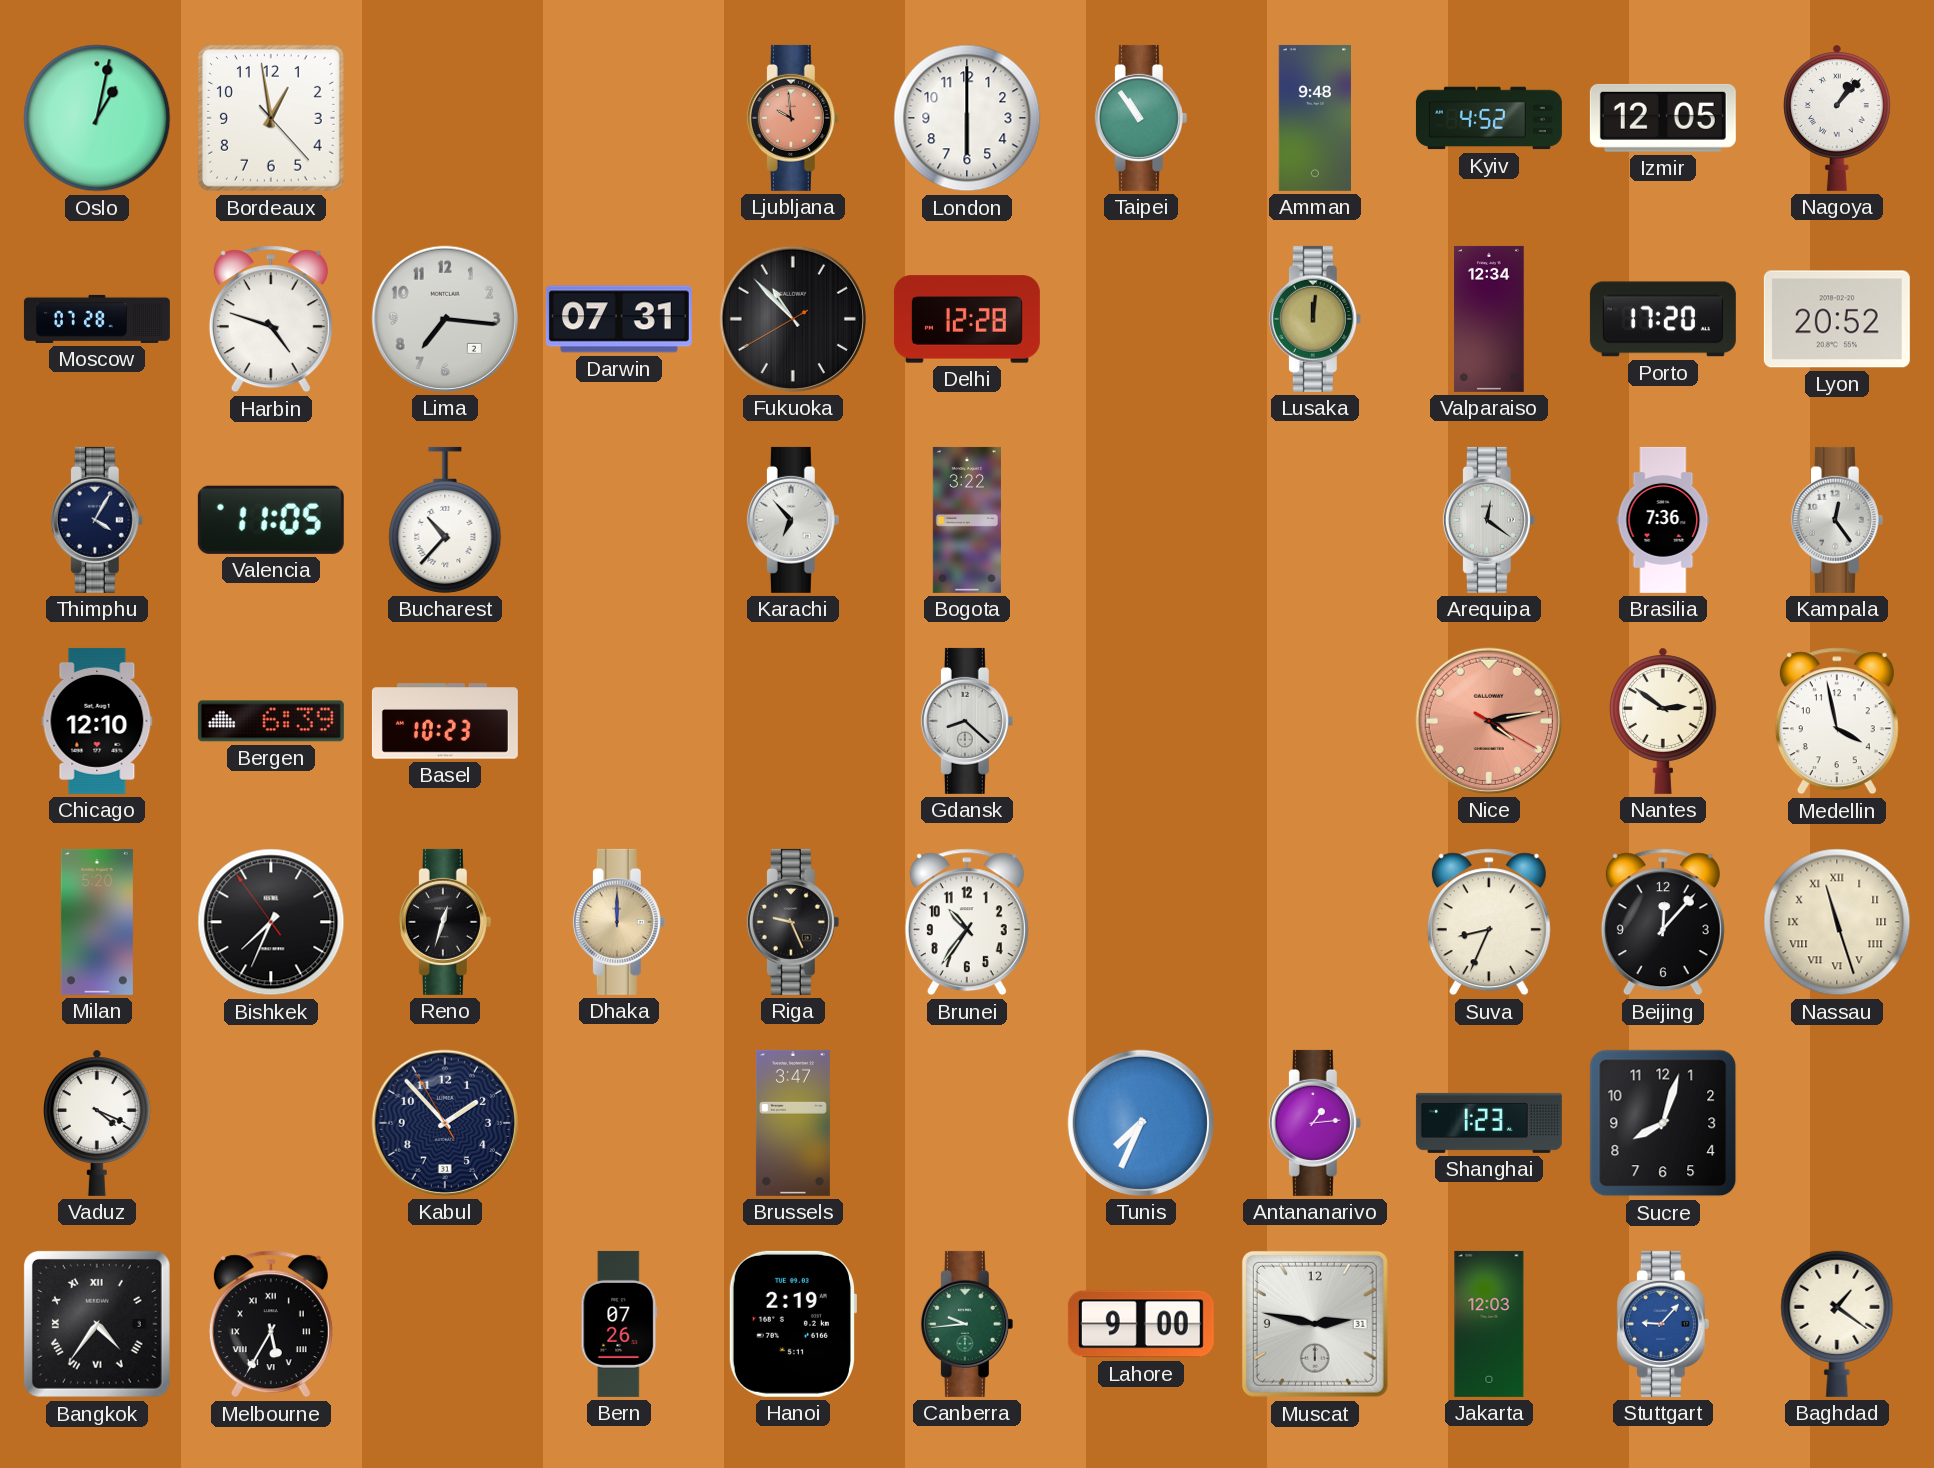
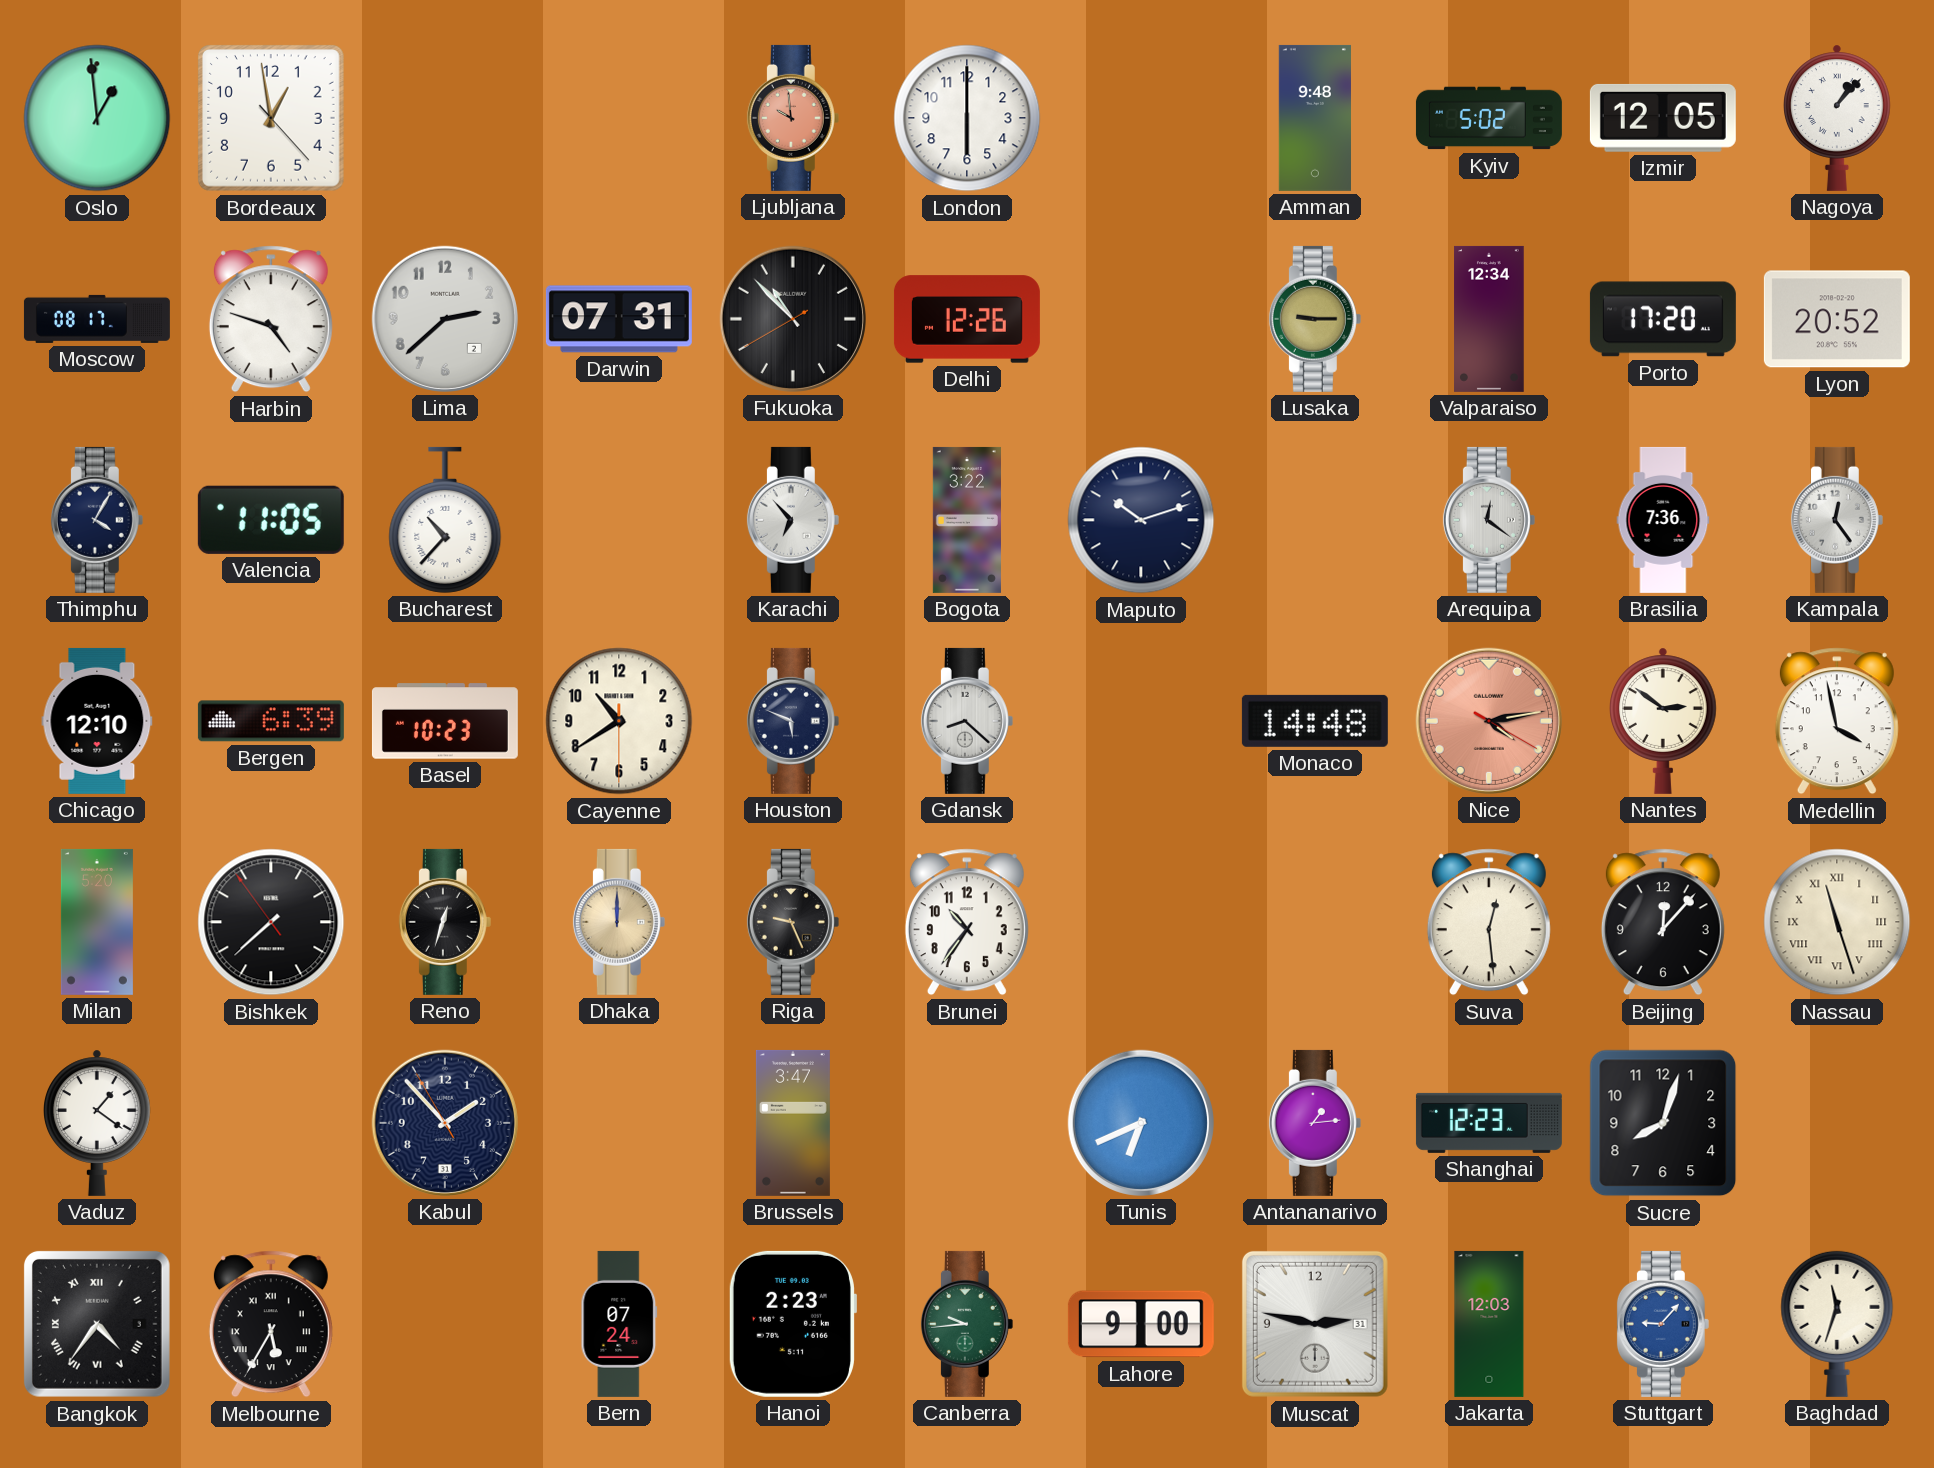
Oslo: 1:02 -> 12:59 (97, 118)
Taipei: 10:54 -> none (1141, 118)
Kyiv: 4:52 -> 5:02 (1489, 118)
Moscow: 07:28 -> 08:17 (97, 319)
Lima: 7:16 -> 2:38 (445, 319)
Delhi: 12:28 -> 12:26 (967, 319)
Lusaka: 12:01 -> 9:15 (1315, 319)
Maputo: none -> 10:12 (1141, 520)
Cayenne: none -> 10:39 (619, 721)
Houston: none -> 5:49 (793, 721)
Monaco: none -> 14:48 (1315, 721)
Bishkek: 7:33 -> 7:37 (271, 922)
Suva: 8:34 -> 12:29 (1489, 922)
Vaduz: 4:19 -> 1:21 (98, 1123)
Tunis: 7:34 -> 6:41 (1141, 1123)
Shanghai: 1:23 -> 12:23 (1489, 1123)
Bern: 07:26 -> 07:24 (619, 1324)
Hanoi: 2:19 -> 2:23 (792, 1324)
Baghdad: 1:21 -> 11:33 (1837, 1324)
